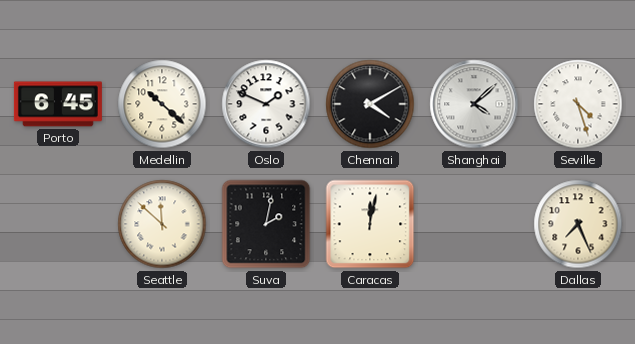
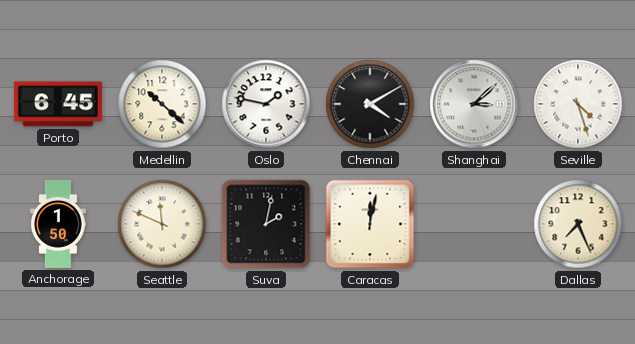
Oslo: 1:49 -> 1:47 (266, 104)
Shanghai: 4:08 -> 3:08 (474, 104)
Anchorage: none -> 1:50 (58, 224)
Seattle: 11:52 -> 11:49 (162, 224)
